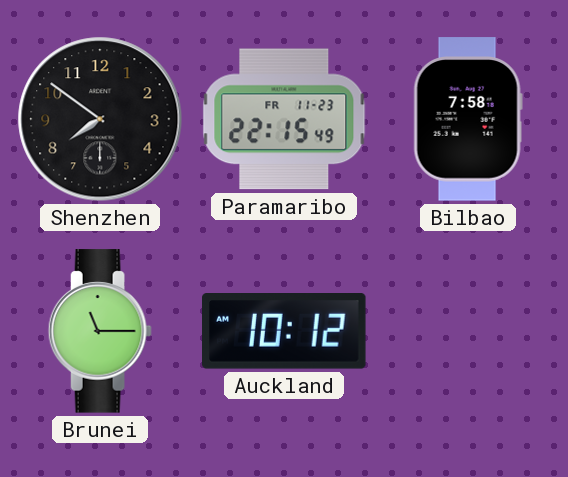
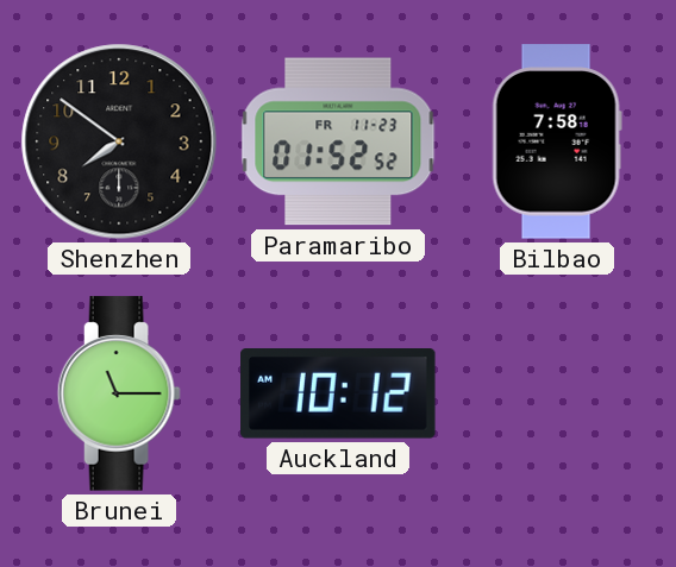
Paramaribo: 22:15 -> 01:52 (338, 141)
